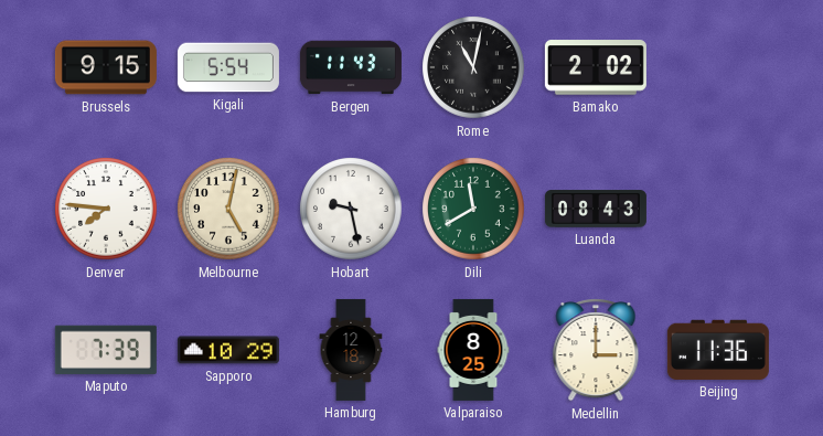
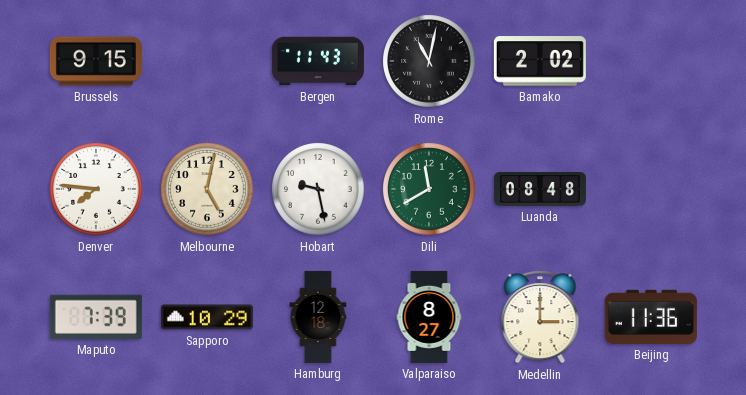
Kigali: 5:54 -> none (228, 67)
Luanda: 08:43 -> 08:48 (540, 189)
Valparaiso: 8:25 -> 8:27 (429, 317)
